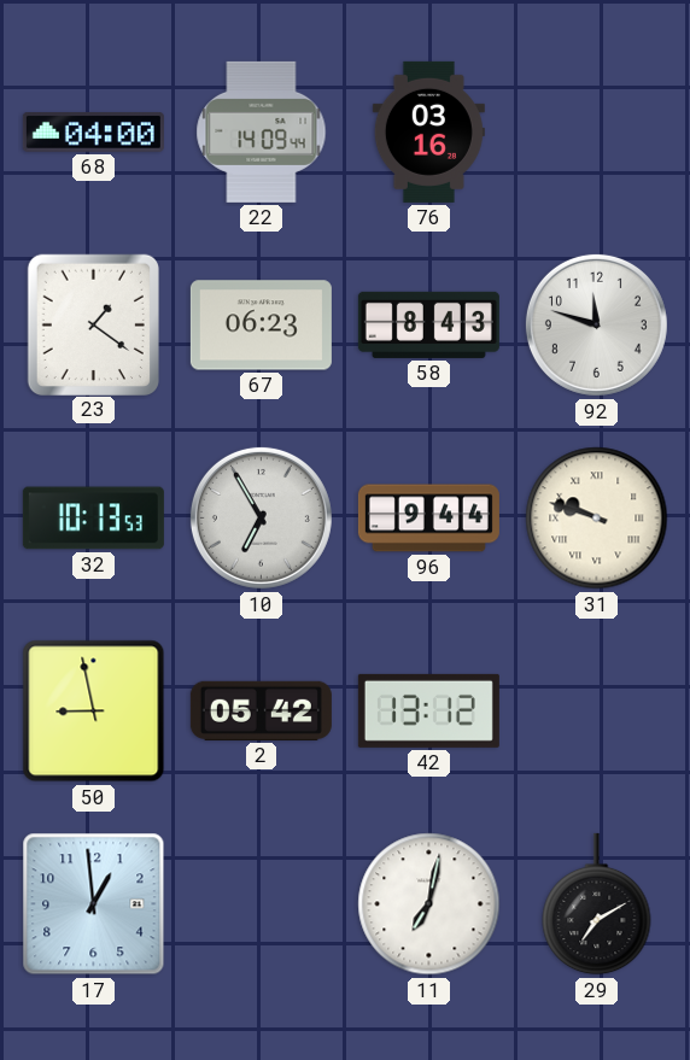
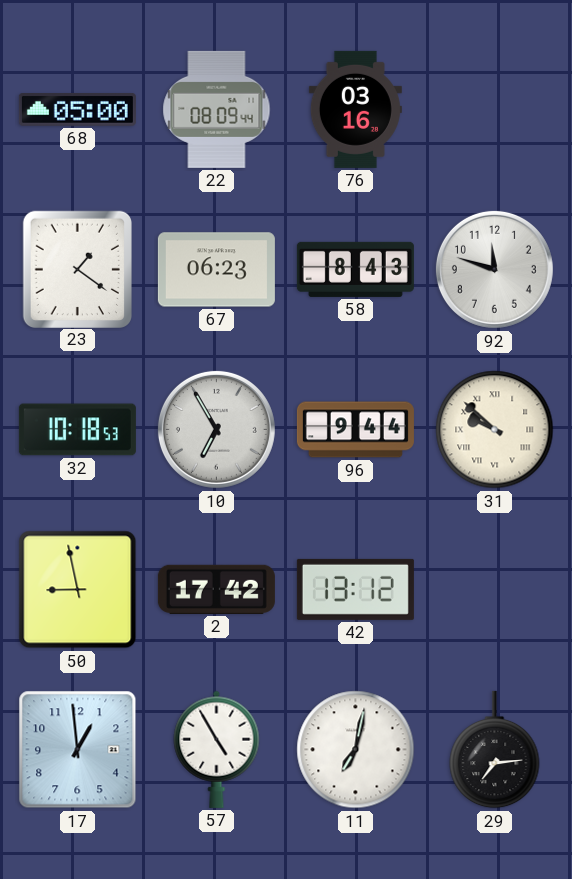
68: 04:00 -> 05:00 (77, 110)
22: 14:09 -> 08:09 (217, 109)
32: 10:13 -> 10:18 (77, 430)
31: 9:48 -> 9:52 (495, 430)
2: 05:42 -> 17:42 (216, 589)
57: none -> 4:55 (217, 749)
29: 7:10 -> 7:14 (495, 750)
